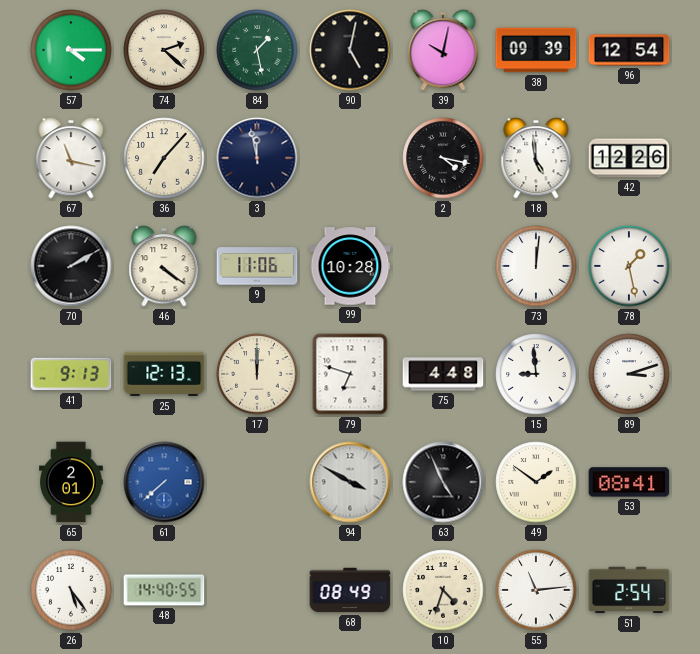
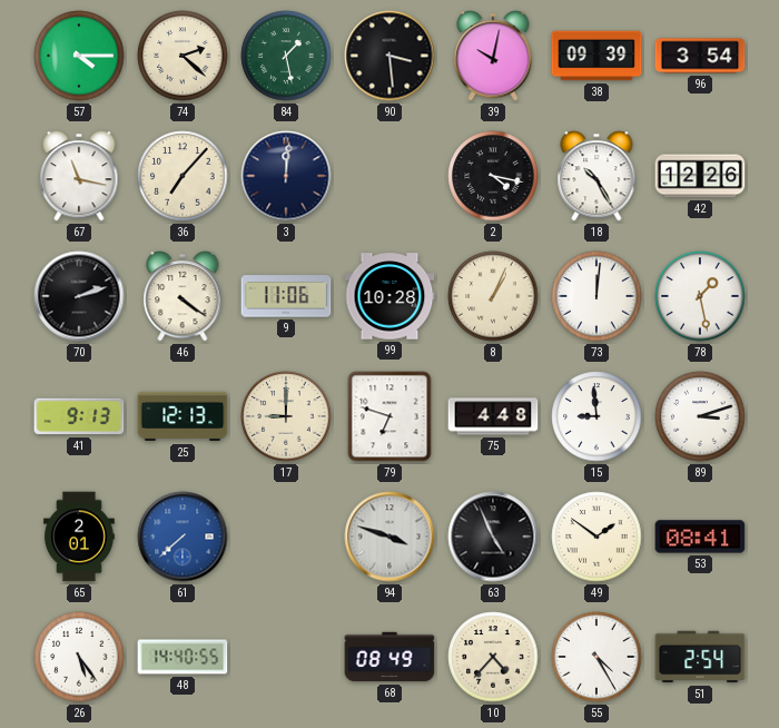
90: 5:02 -> 3:29 (389, 56)
96: 12:54 -> 3:54 (700, 56)
3: 11:58 -> 12:01 (286, 176)
18: 4:59 -> 10:25 (596, 176)
70: 2:10 -> 2:12 (79, 296)
8: none -> 1:04 (493, 296)
17: 12:00 -> 9:00 (286, 416)
94: 3:50 -> 3:48 (389, 537)
10: 4:33 -> 4:37 (493, 657)
55: 11:14 -> 4:25 (596, 657)
